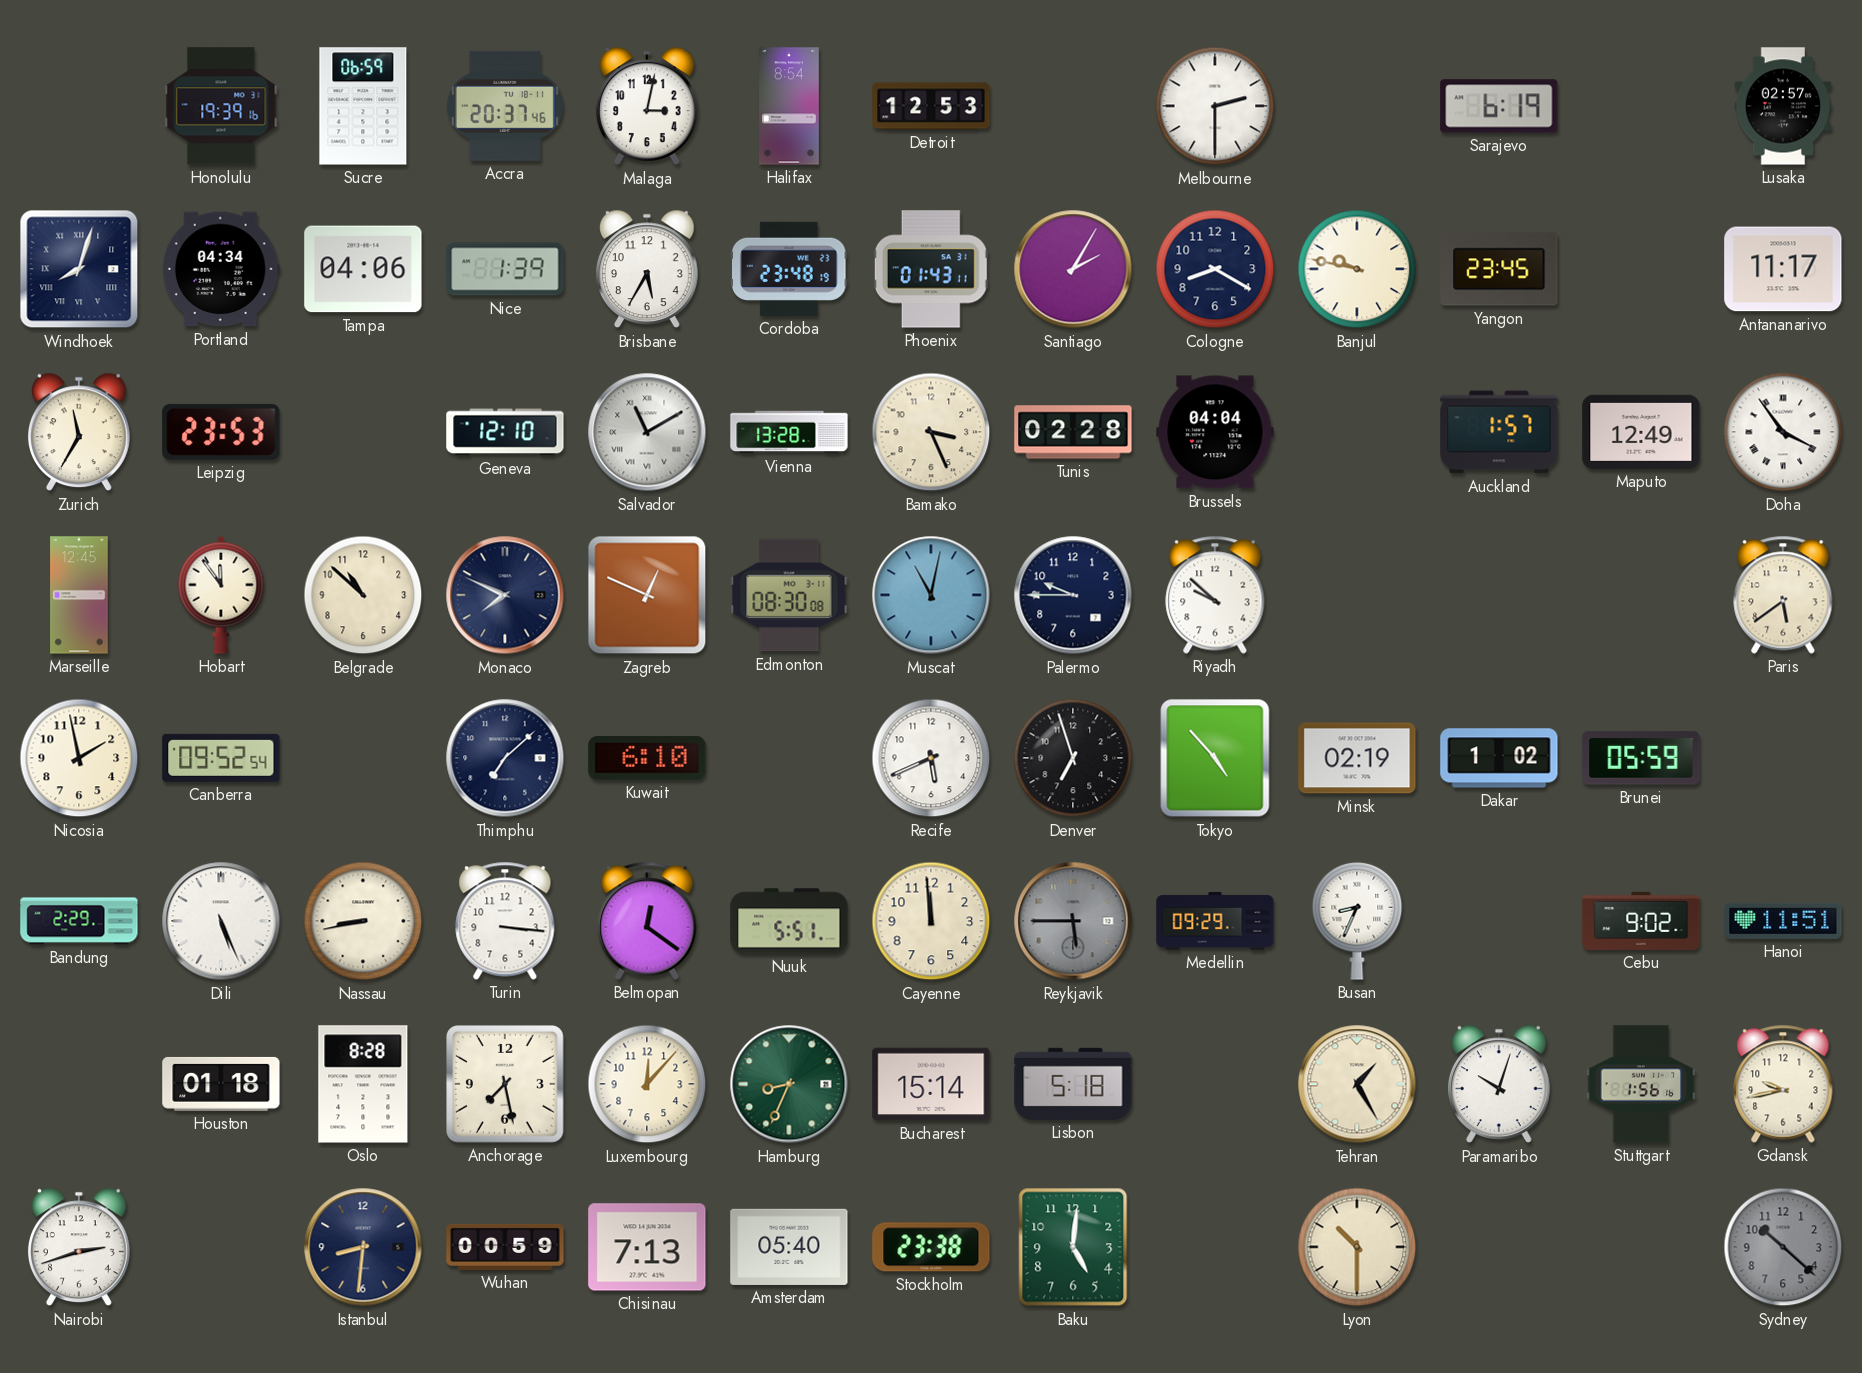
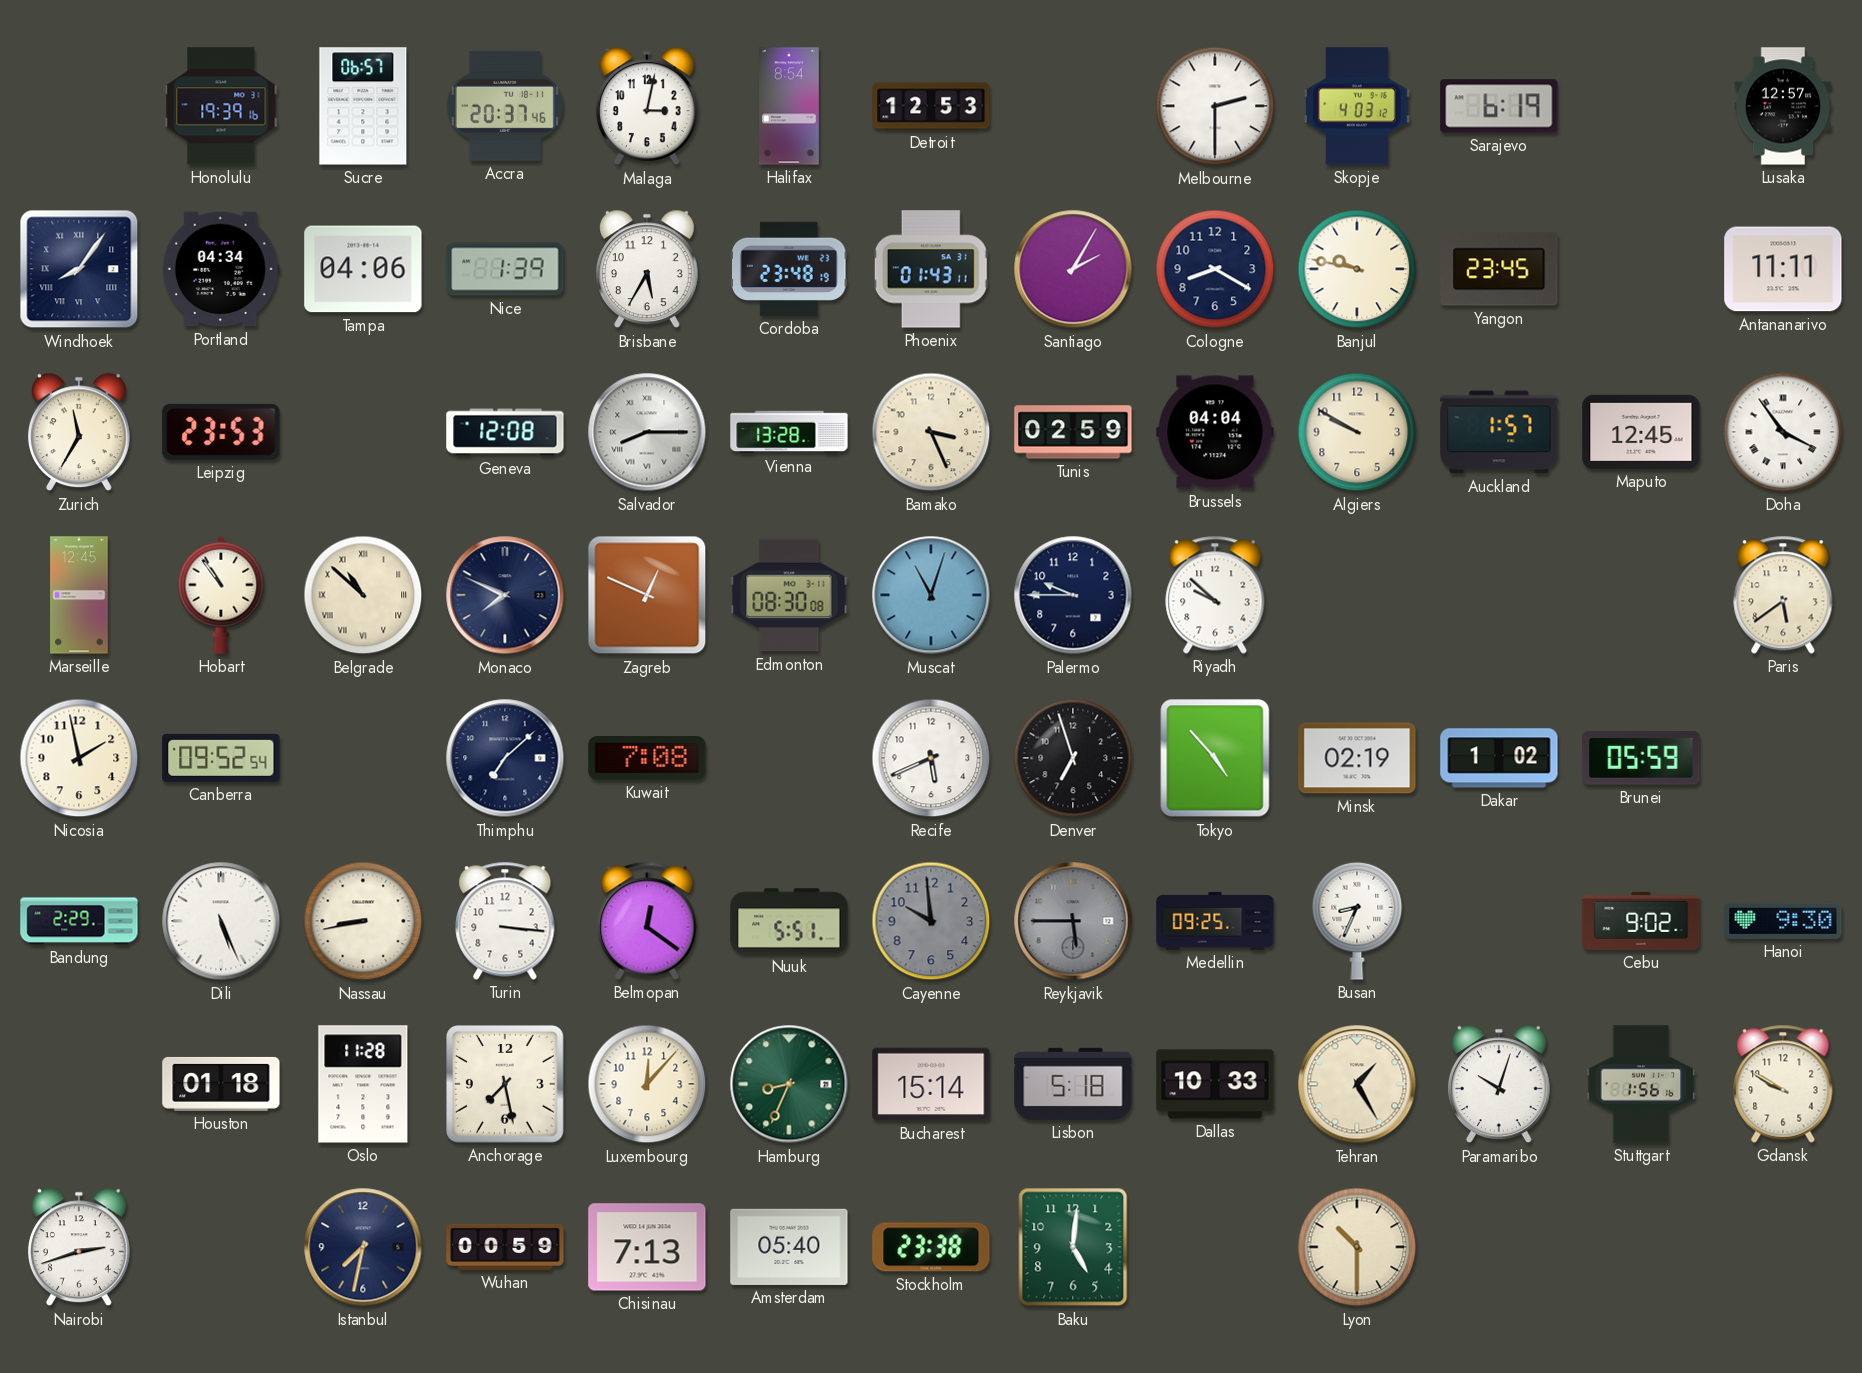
Sucre: 06:59 -> 06:57 (363, 106)
Skopje: none -> 4:03 (1357, 106)
Lusaka: 02:57 -> 12:57 (1783, 106)
Windhoek: 8:03 -> 8:06 (79, 269)
Antananarivo: 11:17 -> 11:11 (1783, 269)
Geneva: 12:10 -> 12:08 (505, 432)
Salvador: 11:10 -> 8:15 (647, 432)
Tunis: 02:28 -> 02:59 (1073, 432)
Algiers: none -> 9:50 (1357, 432)
Maputo: 12:49 -> 12:45 (1641, 432)
Hobart: 11:54 -> 10:54 (221, 595)
Belgrade numerals: Arabic -> Roman (363, 595)
Muscat: 11:02 -> 11:03 (931, 595)
Kuwait: 6:10 -> 7:08 (647, 758)
Cayenne: 11:59 -> 9:59 (931, 921)
Cayenne dial: cream -> grey (931, 921)
Medellin: 09:29 -> 09:25 (1215, 921)
Hanoi: 11:51 -> 9:30 (1783, 921)
Oslo: 8:28 -> 11:28 (363, 1084)
Dallas: none -> 10:33 (1215, 1084)
Gdansk: 9:43 -> 9:50 (1783, 1084)
Istanbul: 8:31 -> 7:32 (363, 1247)
Sydney: 10:22 -> none (1783, 1247)
